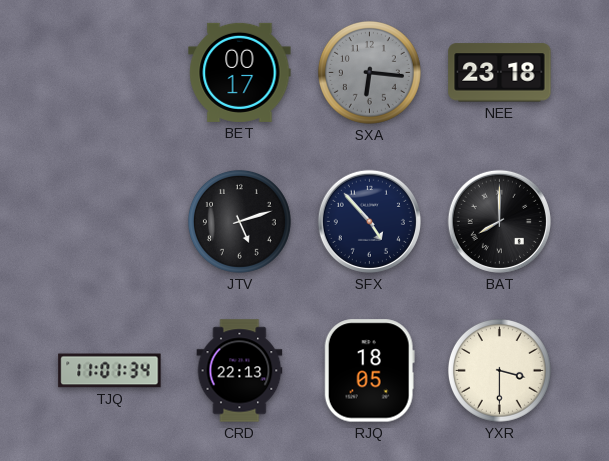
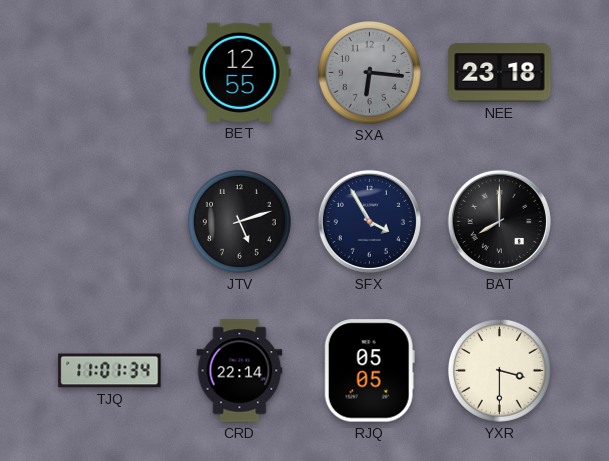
BET: 00:17 -> 12:55 (240, 72)
SFX: 4:53 -> 3:55 (369, 221)
CRD: 22:13 -> 22:14 (240, 371)
RJQ: 18:05 -> 05:05 (369, 371)
